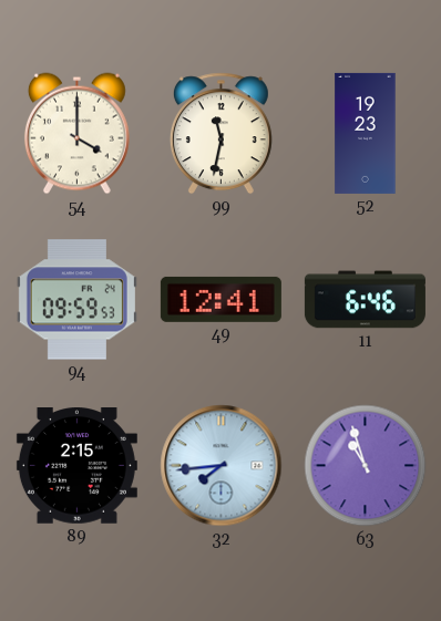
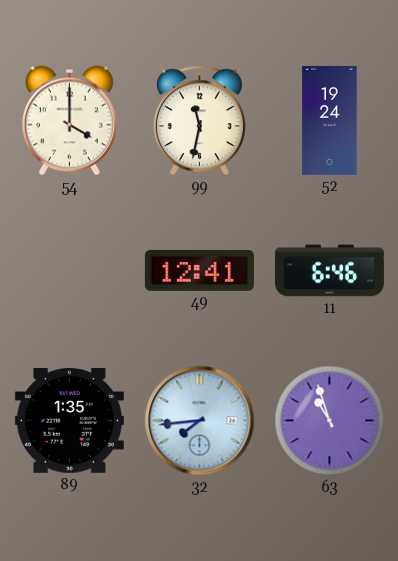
52: 19:23 -> 19:24 (330, 120)
94: 09:59 -> none (76, 300)
89: 2:15 -> 1:35 (69, 421)
